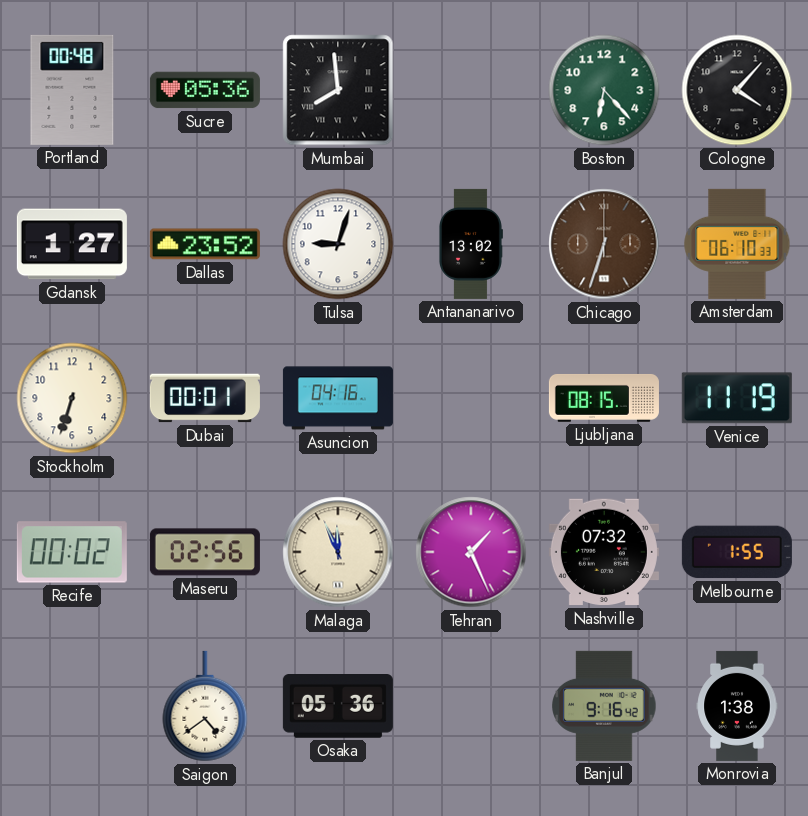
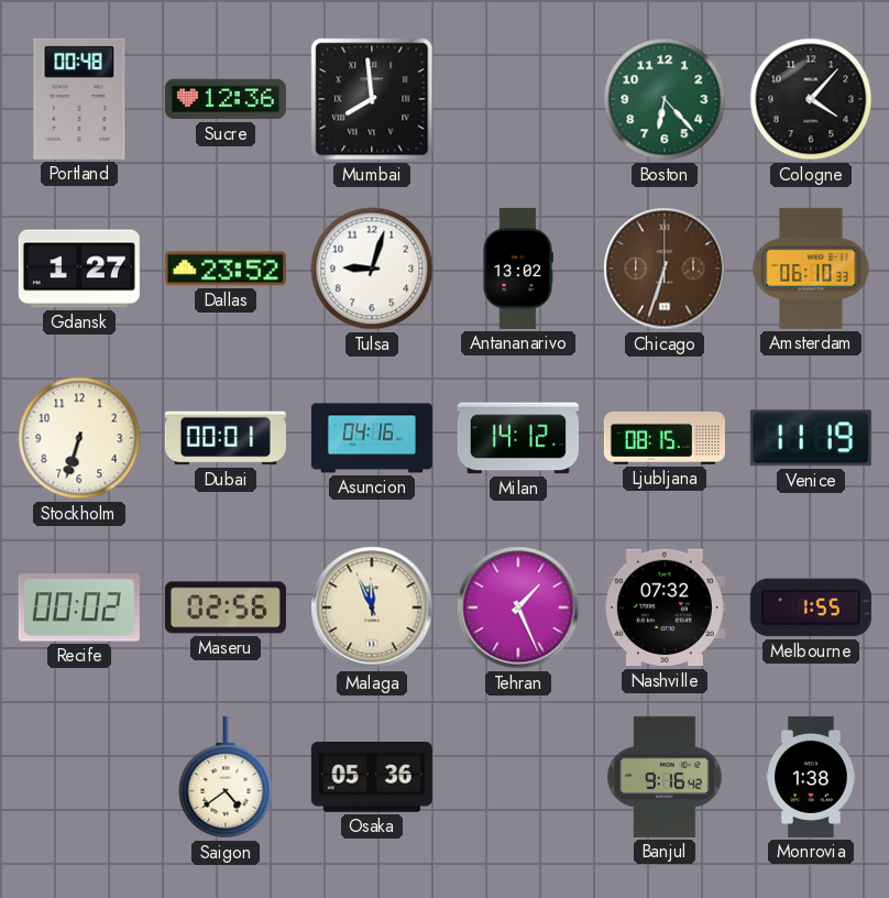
Sucre: 05:36 -> 12:36 (226, 99)
Milan: none -> 14:12 (518, 438)
